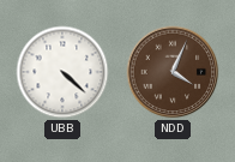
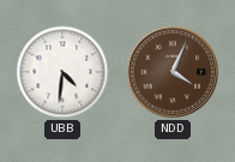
UBB: 4:22 -> 4:31 (62, 72)
